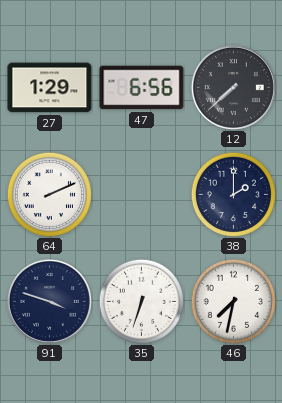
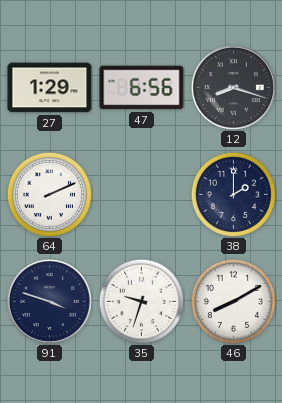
12: 7:38 -> 8:18 (233, 87)
35: 6:33 -> 9:33 (141, 301)
46: 7:32 -> 8:10 (233, 301)
